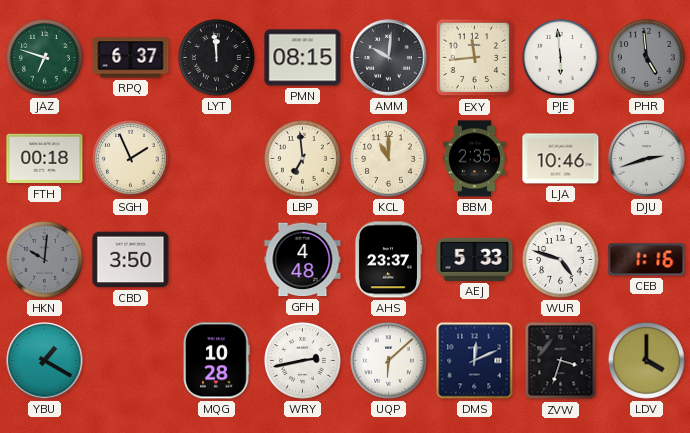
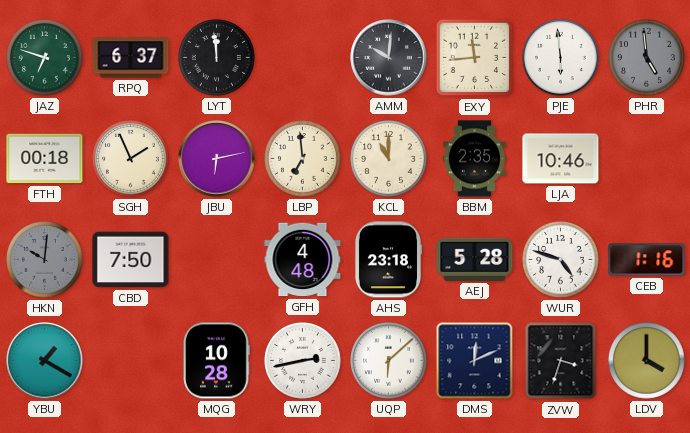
PMN: 08:15 -> none (303, 58)
JBU: none -> 6:13 (217, 159)
DJU: 2:42 -> none (647, 159)
CBD: 3:50 -> 7:50 (131, 260)
AHS: 23:37 -> 23:18 (388, 260)
AEJ: 5:33 -> 5:28 (475, 259)
